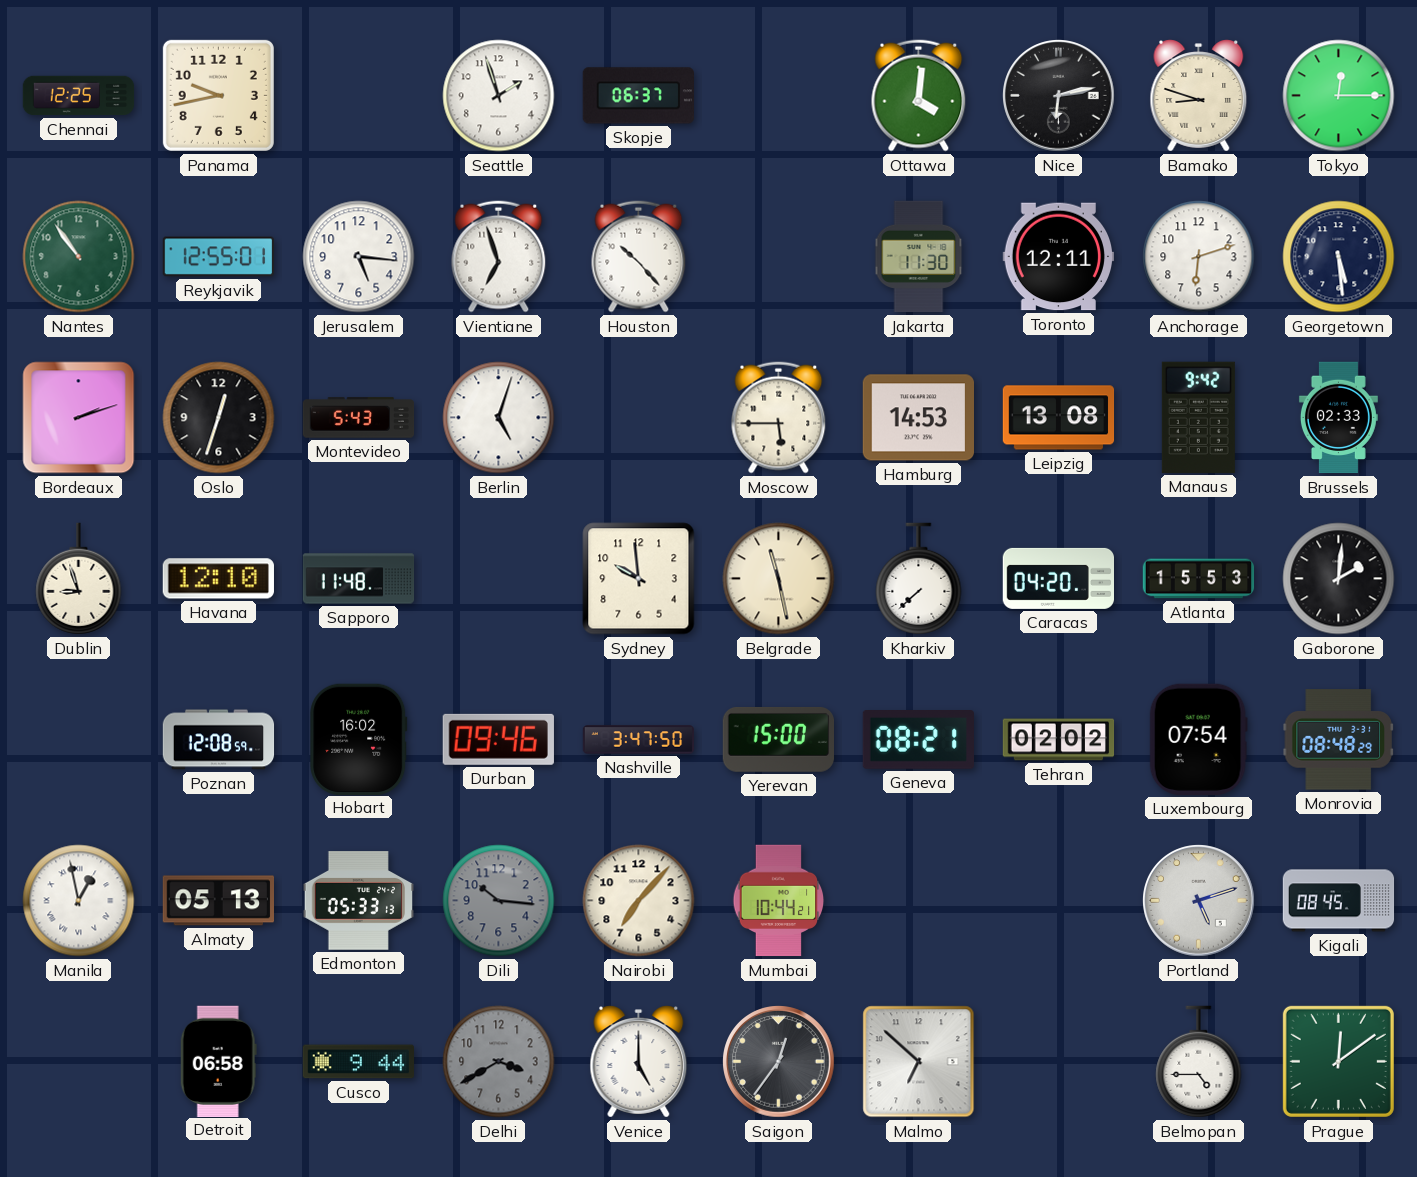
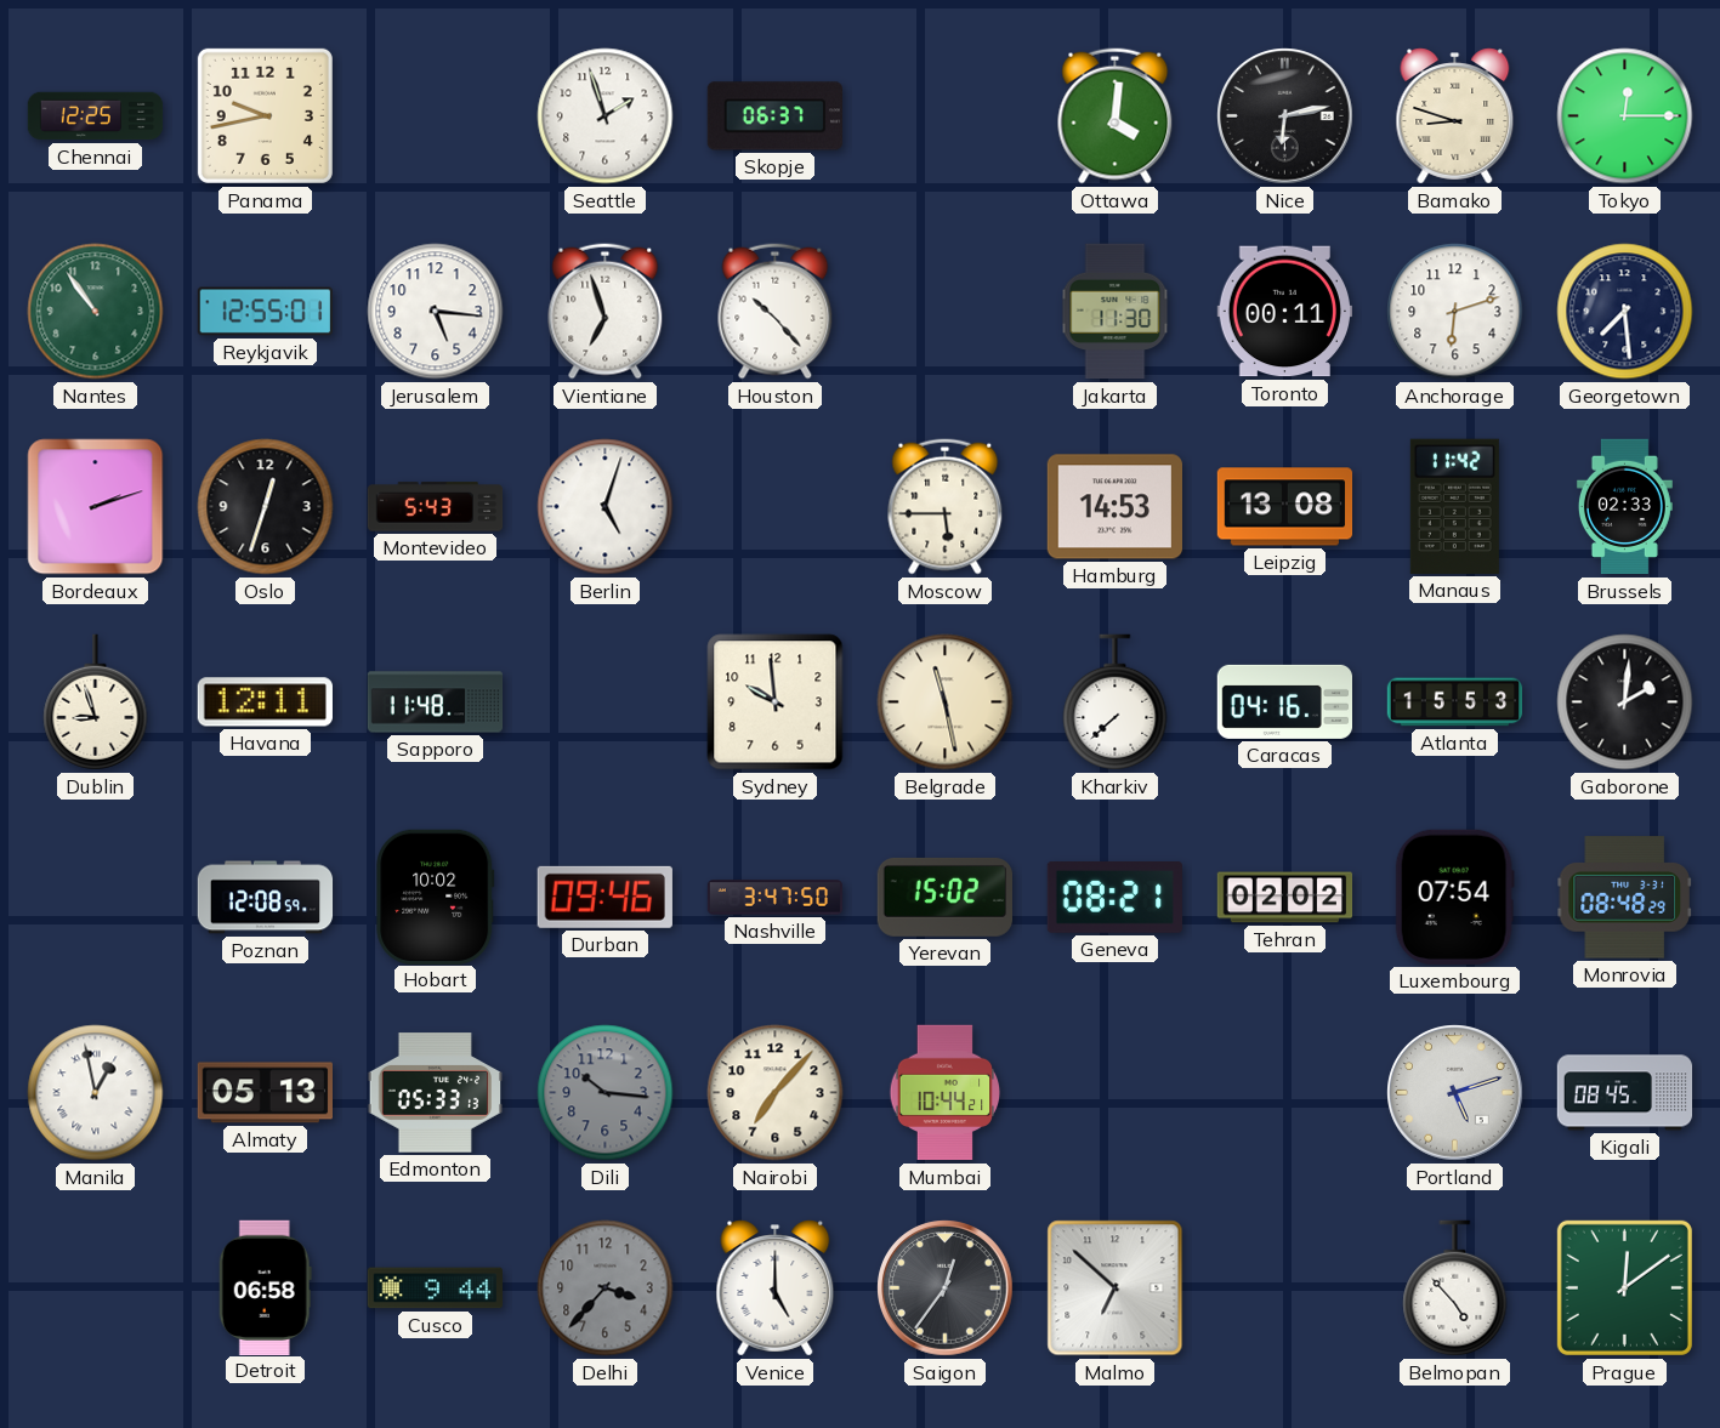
Toronto: 12:11 -> 00:11 (1284, 312)
Georgetown: 5:29 -> 7:29 (1625, 312)
Manaus: 9:42 -> 11:42 (1454, 506)
Havana: 12:10 -> 12:11 (265, 702)
Caracas: 04:20 -> 04:16 (1285, 701)
Hobart: 16:02 -> 10:02 (436, 897)
Yerevan: 15:00 -> 15:02 (944, 897)
Delhi: 3:40 -> 3:37 (606, 1288)
Belmopan: 4:45 -> 4:53 (1455, 1288)
